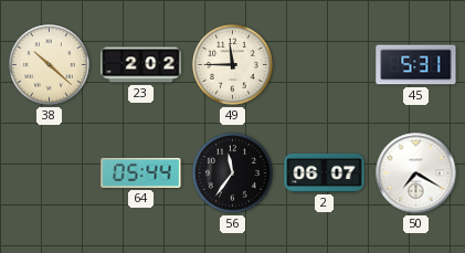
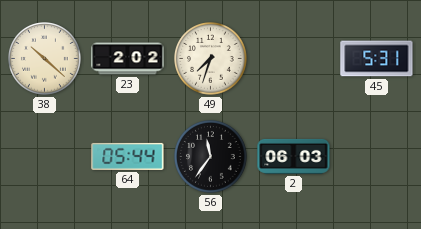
49: 11:45 -> 7:33 (211, 59)
2: 06:07 -> 06:03 (294, 156)
50: 7:20 -> none (416, 173)
